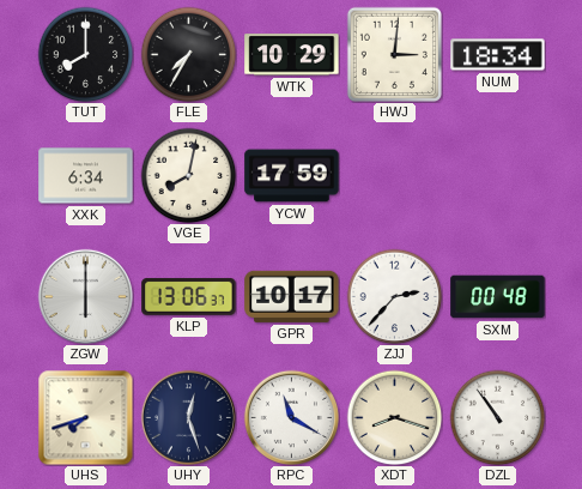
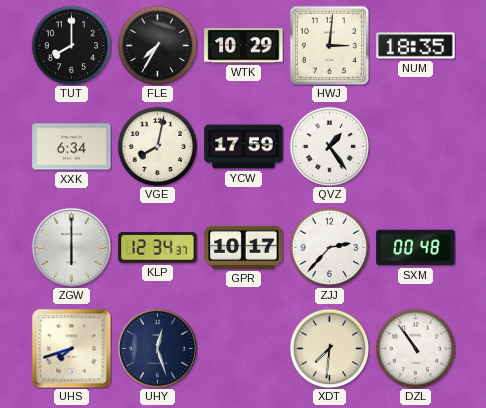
NUM: 18:34 -> 18:35 (416, 46)
QVZ: none -> 1:24 (329, 146)
KLP: 13:06 -> 12:34 (158, 247)
RPC: 11:20 -> none (291, 417)
XDT: 8:18 -> 7:31 (329, 348)
